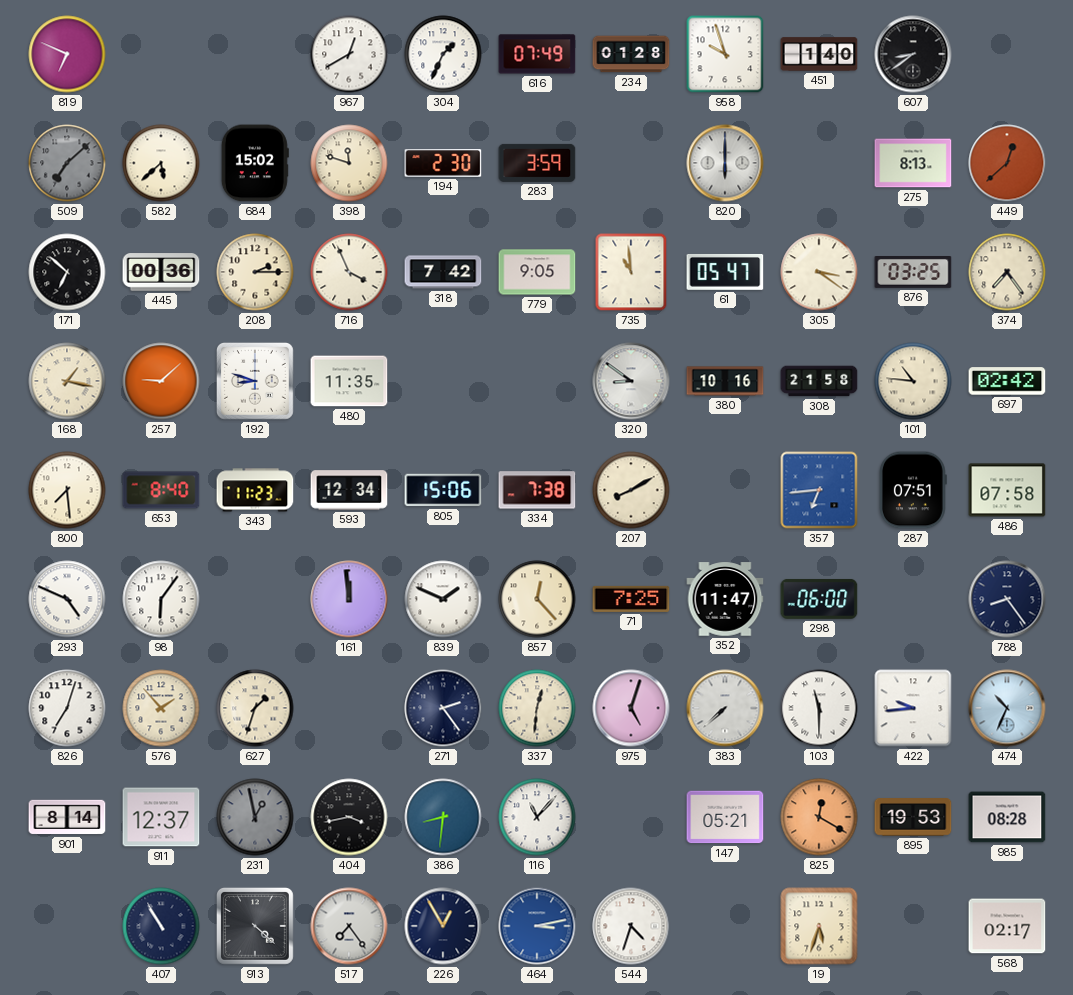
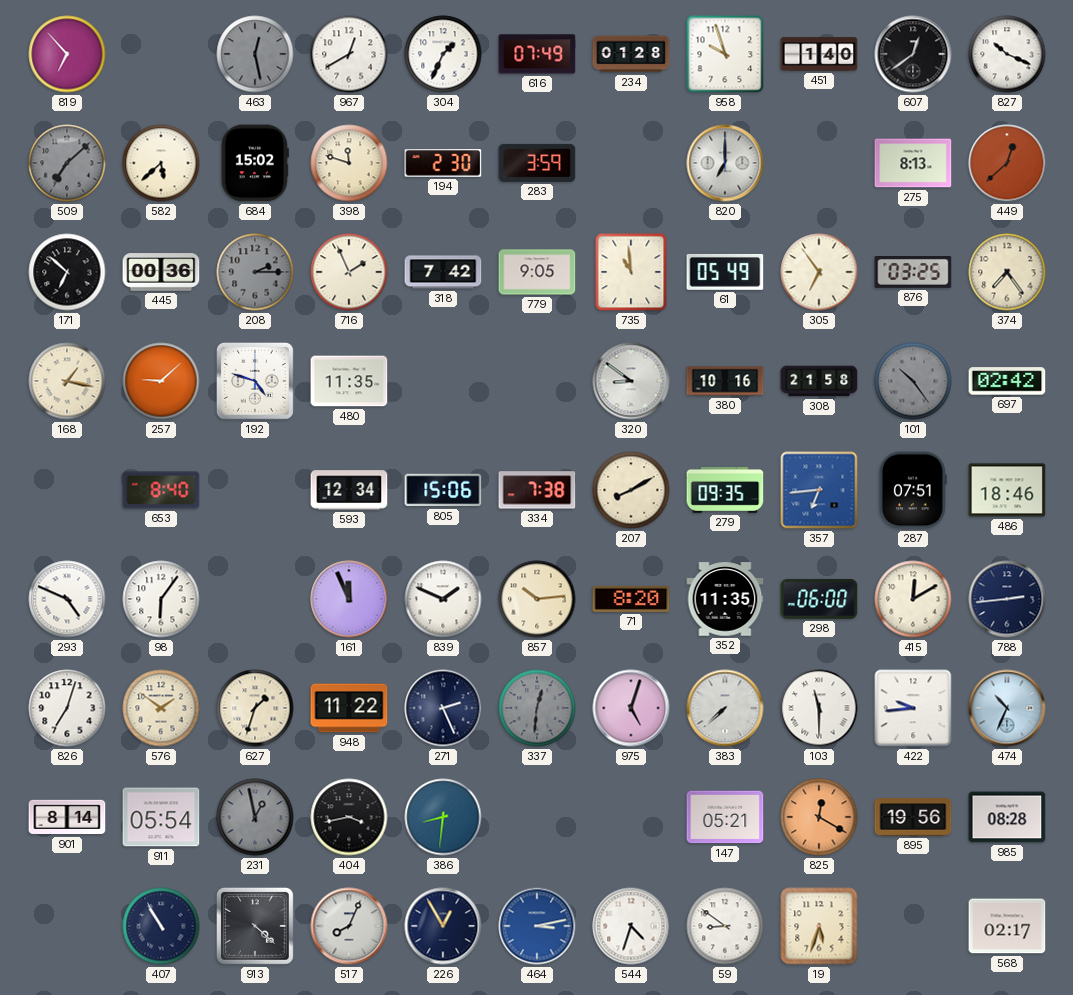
819: 6:49 -> 6:53 (67, 54)
463: none -> 12:28 (255, 54)
607: 8:39 -> 12:39 (913, 54)
827: none -> 10:19 (1007, 54)
820: 6:00 -> 7:00 (725, 163)
208 dial: cream -> grey (255, 272)
716: 3:56 -> 1:56 (349, 272)
61: 05:47 -> 05:49 (725, 272)
305: 3:21 -> 6:54 (819, 272)
192: 8:48 -> 4:48 (255, 381)
101: 10:46 -> 10:24 (913, 381)
101 dial: cream -> grey (913, 381)
800: 7:29 -> none (67, 490)
343: 11:23 -> none (255, 490)
279: none -> 09:35 (725, 490)
486: 07:58 -> 18:46 (1007, 490)
161: 11:59 -> 11:56 (349, 599)
857: 12:23 -> 10:14 (537, 599)
71: 7:25 -> 8:20 (631, 599)
352: 11:47 -> 11:35 (725, 599)
415: none -> 12:10 (913, 599)
788: 8:24 -> 2:44 (1007, 599)
576: 1:53 -> 1:51 (161, 708)
948: none -> 11:22 (349, 708)
271: 2:24 -> 2:26 (443, 708)
337 dial: cream -> grey (537, 708)
911: 12:37 -> 05:54 (161, 817)
116: 11:07 -> none (537, 817)
895: 19:53 -> 19:56 (913, 817)
517: 7:24 -> 8:04 (349, 926)
59: none -> 8:51 (725, 926)
